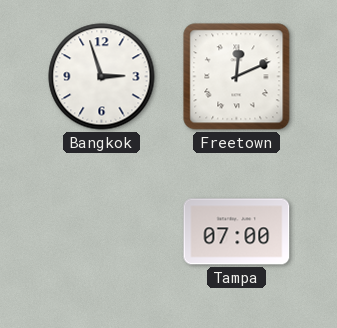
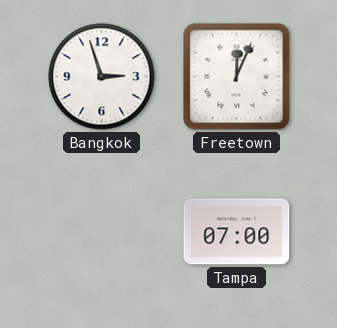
Freetown: 12:11 -> 12:04 (237, 77)
